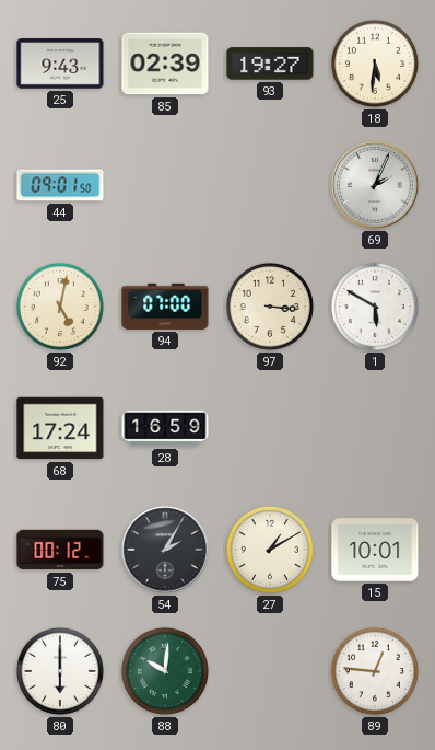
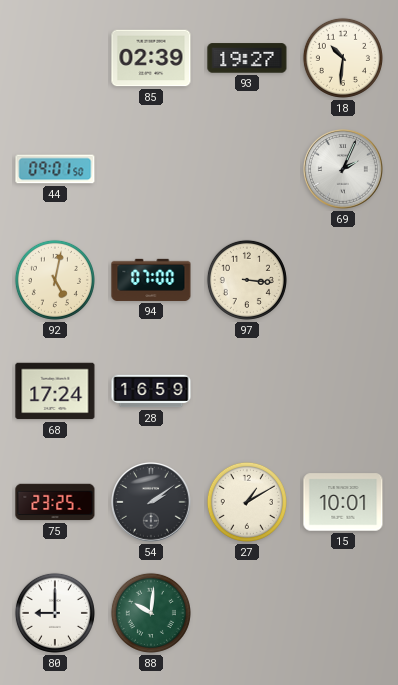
25: 9:43 -> none (60, 64)
18: 5:31 -> 10:31 (343, 58)
1: 5:50 -> none (375, 307)
75: 00:12 -> 23:25 (55, 502)
54: 2:05 -> 2:09 (152, 503)
80: 6:00 -> 9:00 (55, 613)
89: 12:46 -> none (375, 671)
